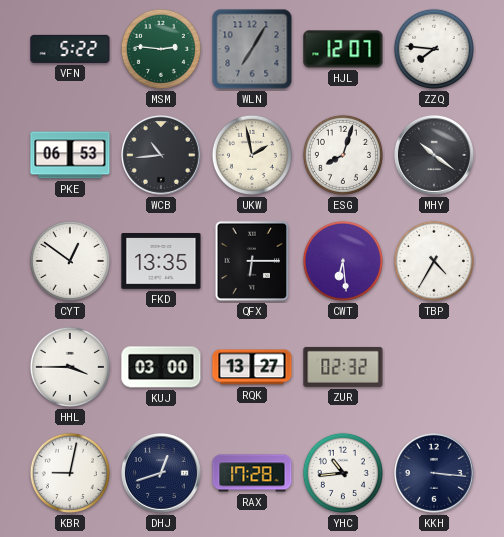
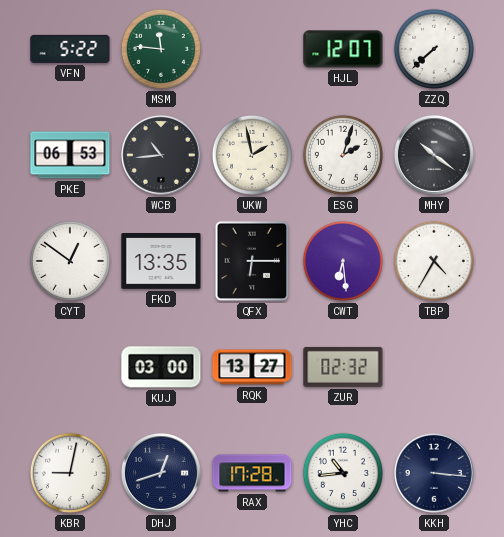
MSM: 2:46 -> 11:46 (161, 49)
WLN: 7:05 -> none (252, 49)
ZZQ: 7:46 -> 7:38 (434, 49)
ESG: 8:03 -> 2:03 (343, 155)
HHL: 3:45 -> none (70, 367)
